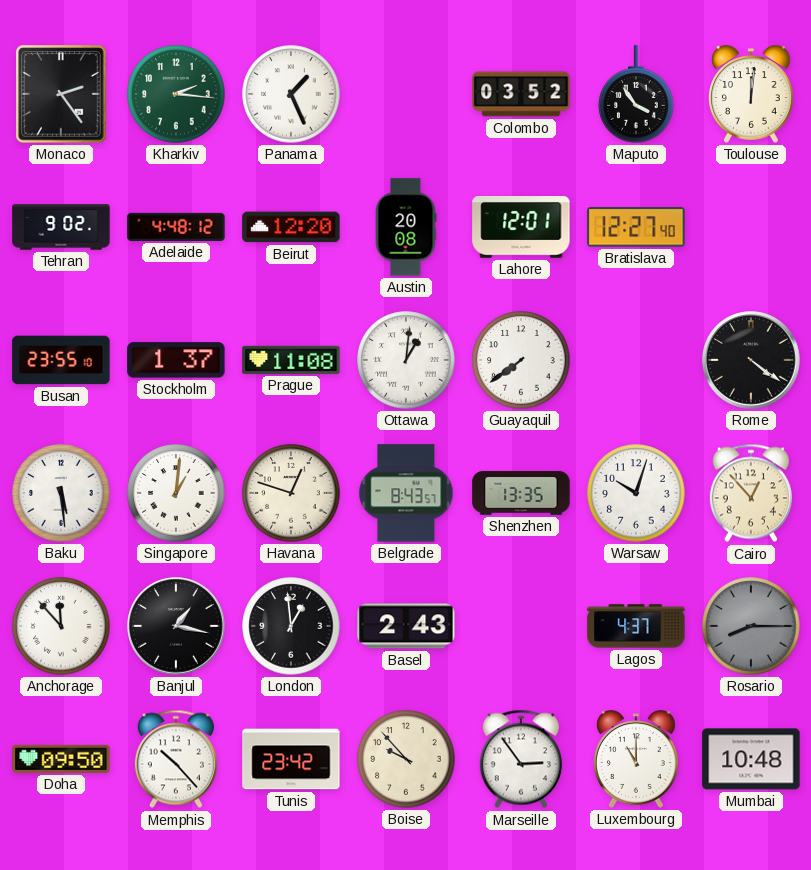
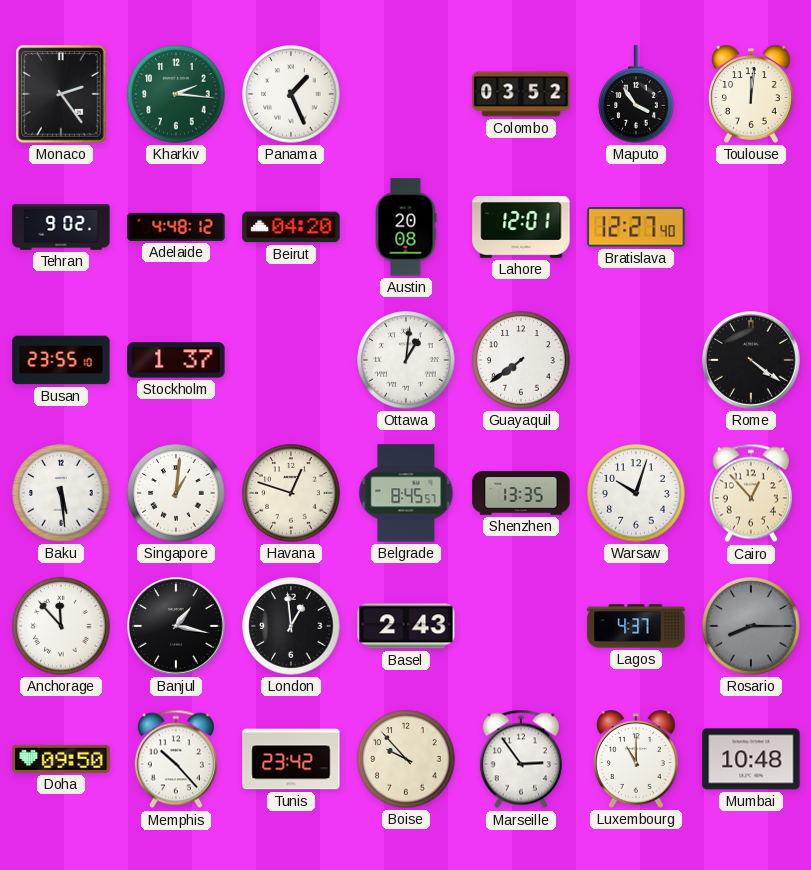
Beirut: 12:20 -> 04:20 (291, 227)
Prague: 11:08 -> none (291, 360)
Belgrade: 8:43 -> 8:45 (406, 493)
